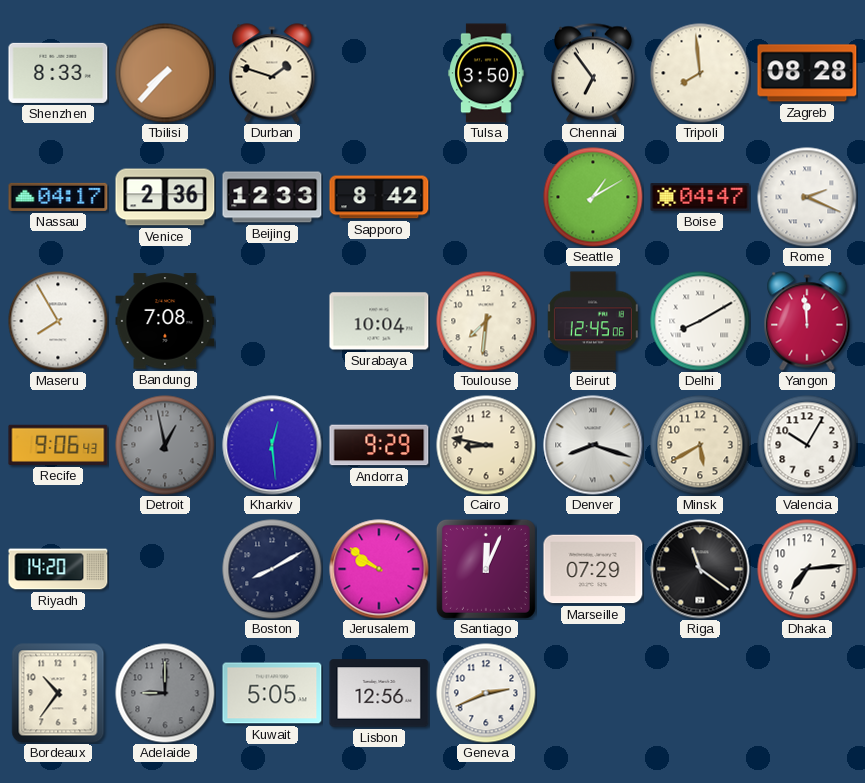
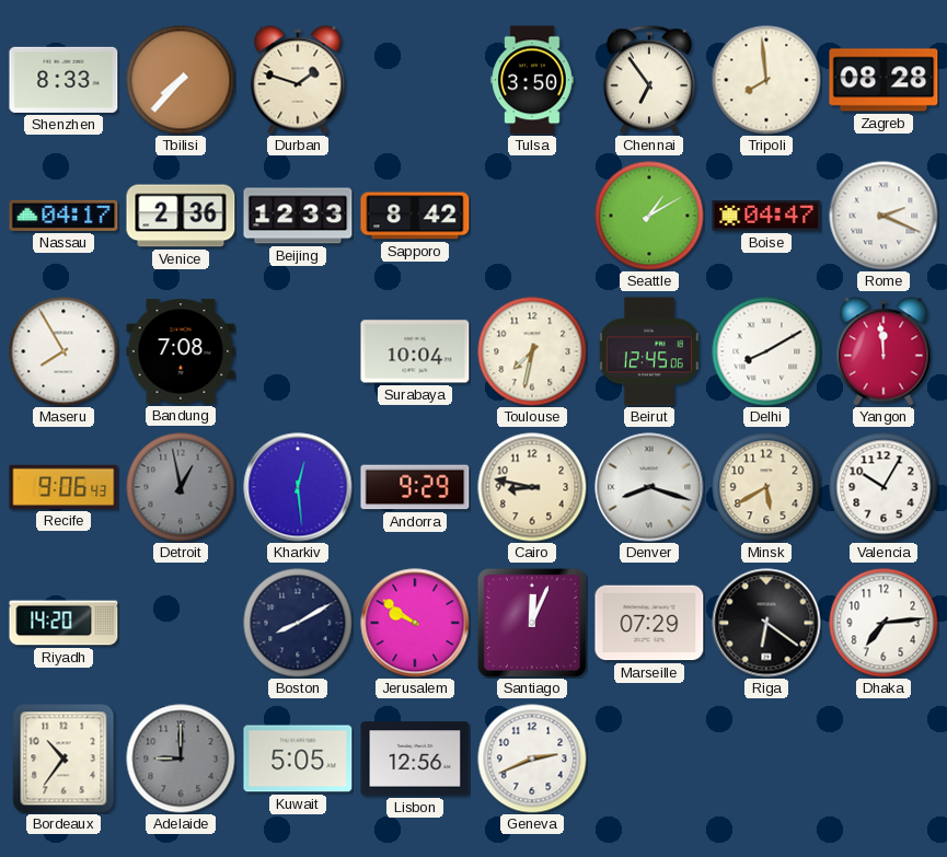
Toulouse: 7:31 -> 7:32 (532, 351)
Riga: 11:21 -> 6:21 (766, 623)
